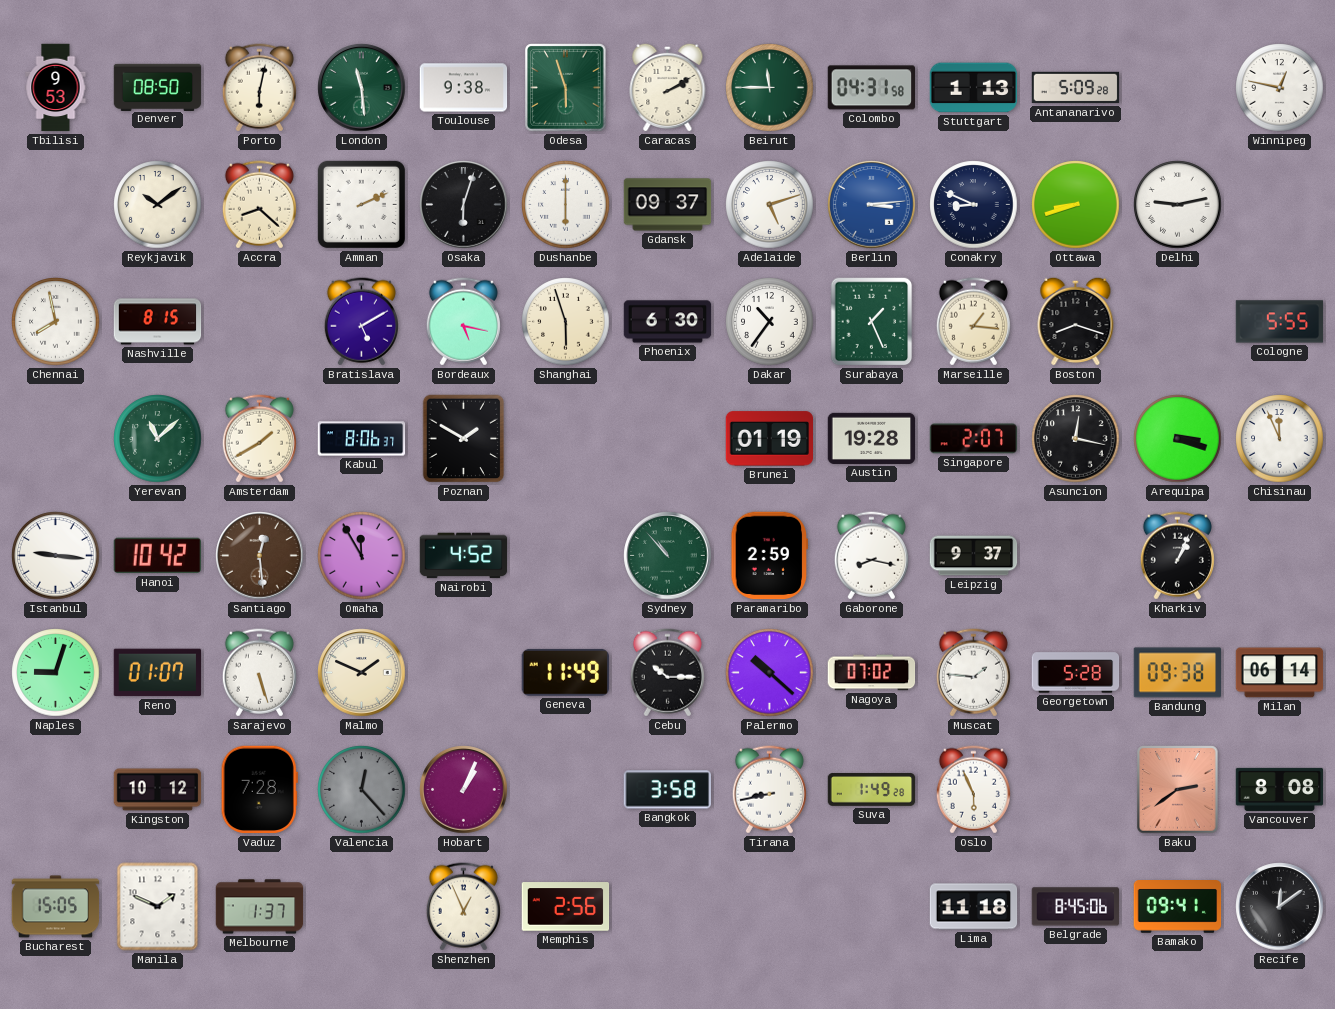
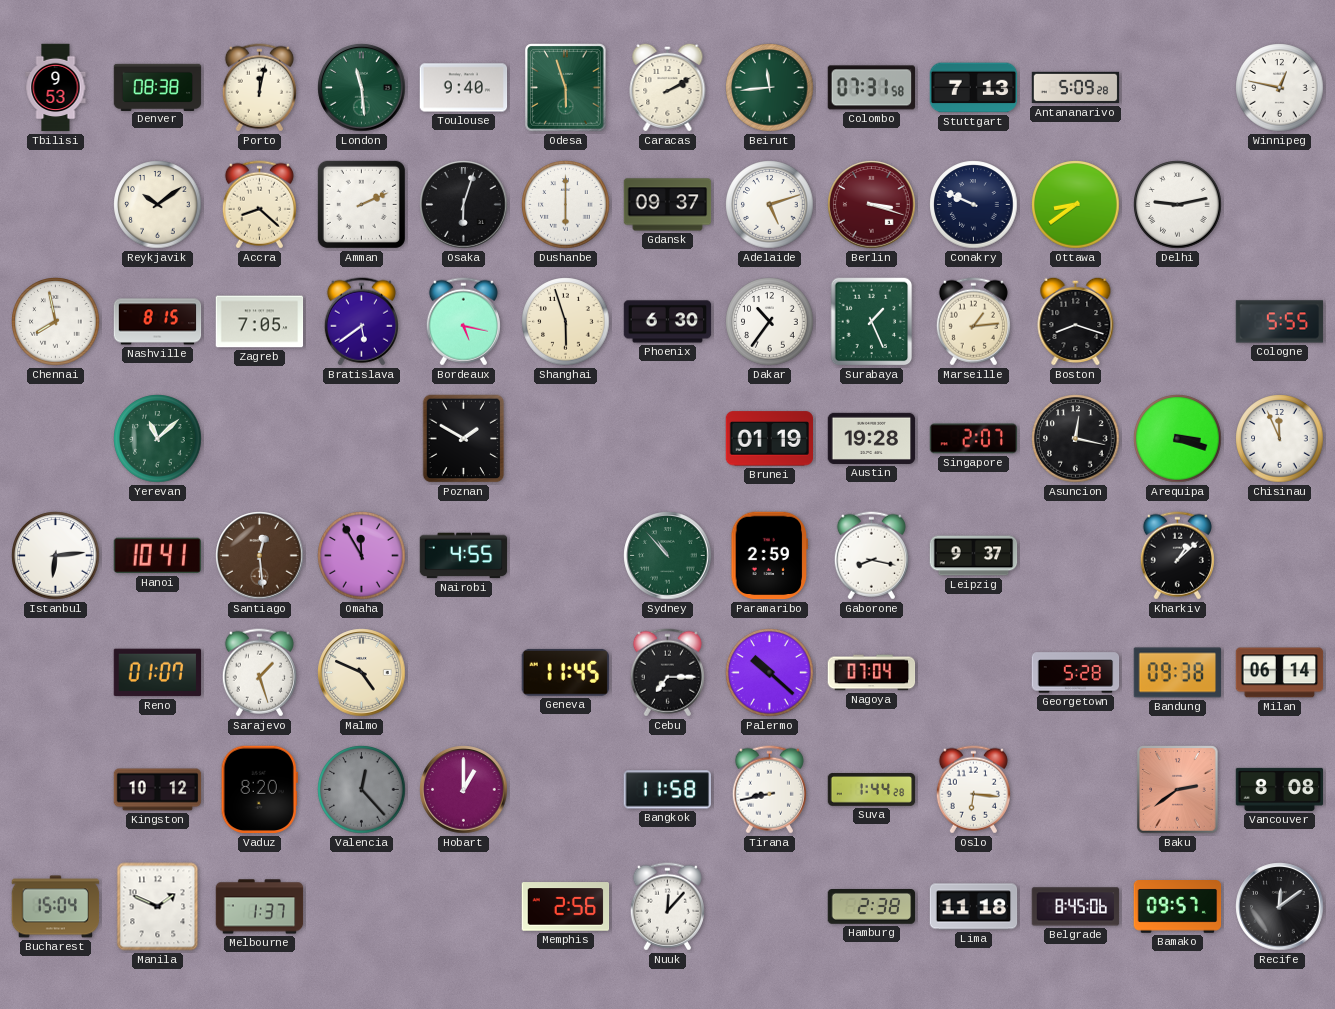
Denver: 08:50 -> 08:38 (158, 87)
Porto: 6:02 -> 12:02 (259, 88)
Toulouse: 9:38 -> 9:40 (464, 88)
Beirut: 11:45 -> 11:44 (770, 88)
Colombo: 04:31 -> 07:31 (872, 88)
Stuttgart: 1:13 -> 7:13 (974, 88)
Berlin: 3:14 -> 3:18 (872, 205)
Berlin dial: blue -> burgundy (872, 205)
Conakry: 8:49 -> 9:49 (974, 205)
Ottawa: 8:42 -> 8:39 (1076, 205)
Zagreb: none -> 7:05 (260, 322)
Bratislava: 5:10 -> 5:39 (361, 322)
Marseille: 1:16 -> 1:14 (973, 322)
Amsterdam: 1:40 -> none (259, 439)
Kabul: 8:06 -> none (362, 439)
Istanbul: 9:16 -> 6:14 (56, 556)
Hanoi: 10:42 -> 10:41 (157, 556)
Nairobi: 4:52 -> 4:55 (464, 556)
Kharkiv: 1:04 -> 1:08 (1177, 556)
Naples: 9:03 -> none (56, 673)
Sarajevo: 5:27 -> 1:27 (259, 673)
Malmo: 1:49 -> 4:49 (362, 673)
Geneva: 11:49 -> 11:45 (565, 672)
Cebu: 10:15 -> 7:15 (667, 673)
Nagoya: 07:02 -> 07:04 (872, 673)
Muscat: 1:46 -> none (973, 673)
Vaduz: 7:28 -> 8:20 (259, 790)
Hobart: 1:04 -> 1:00 (464, 790)
Bangkok: 3:58 -> 11:58 (667, 790)
Suva: 1:49 -> 1:44 (872, 790)
Oslo: 5:56 -> 6:16 (973, 790)
Bucharest: 15:05 -> 15:04 (56, 907)
Shenzhen: 12:56 -> none (463, 907)
Nuuk: none -> 12:07 (667, 907)
Hamburg: none -> 2:38 (872, 907)
Bamako: 09:41 -> 09:57 (1178, 907)
